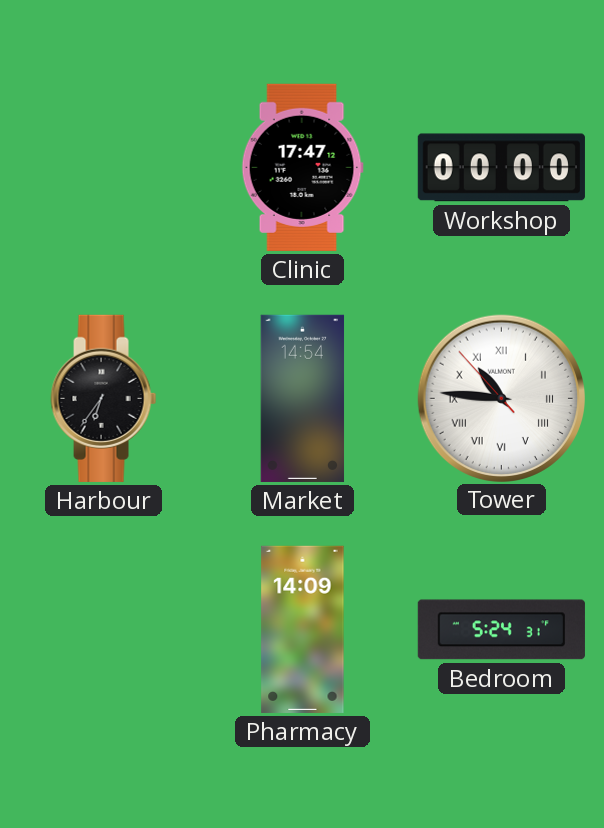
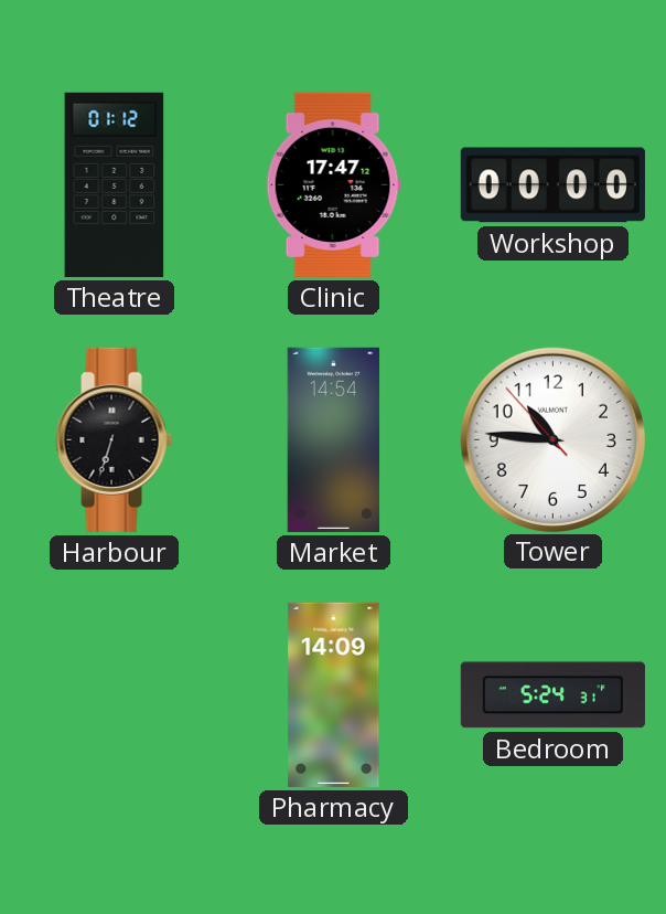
Theatre: none -> 01:12 (115, 184)
Harbour: 6:36 -> 6:33 (115, 439)
Tower numerals: Roman -> Arabic (552, 439)
